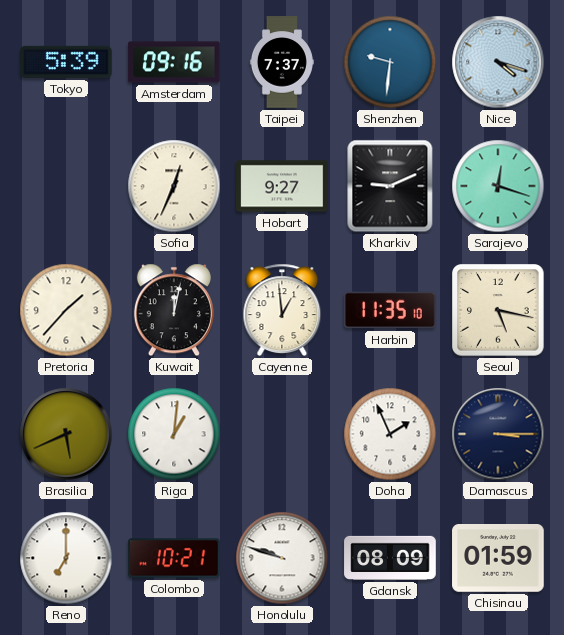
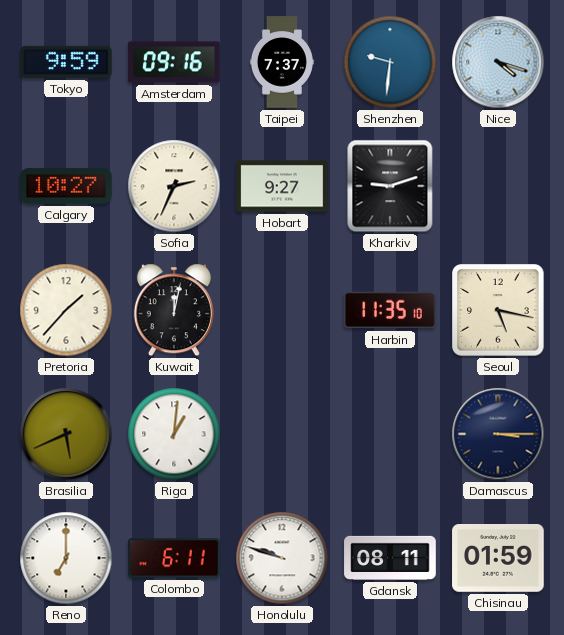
Tokyo: 5:39 -> 9:59 (66, 62)
Calgary: none -> 10:27 (66, 186)
Sofia: 12:34 -> 2:34 (174, 186)
Kharkiv: 9:11 -> 9:12 (390, 186)
Sarajevo: 12:18 -> none (498, 186)
Cayenne: 12:59 -> none (282, 310)
Doha: 1:56 -> none (390, 434)
Colombo: 10:21 -> 6:11 (174, 558)
Gdansk: 08:09 -> 08:11 (390, 558)
